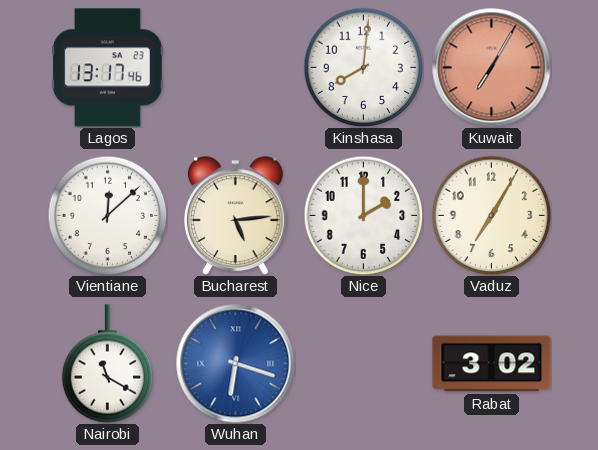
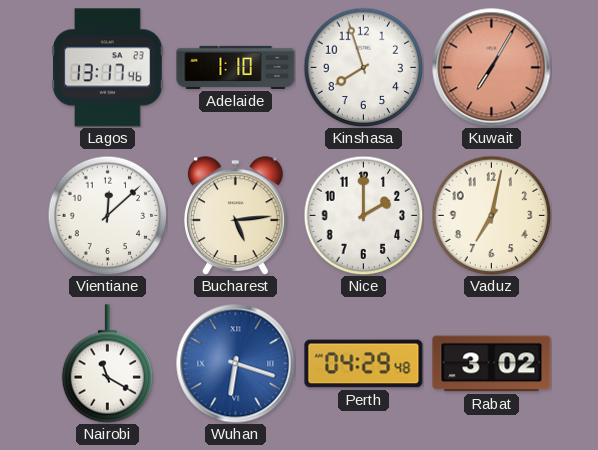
Adelaide: none -> 1:10 (236, 67)
Kinshasa: 8:01 -> 7:57 (363, 67)
Vaduz: 7:05 -> 7:02 (491, 215)
Perth: none -> 04:29 (364, 364)
